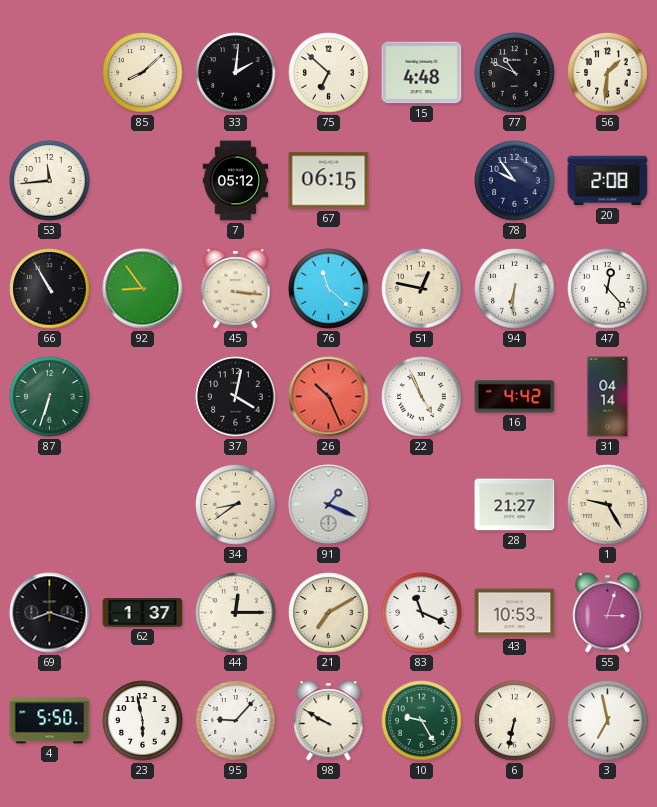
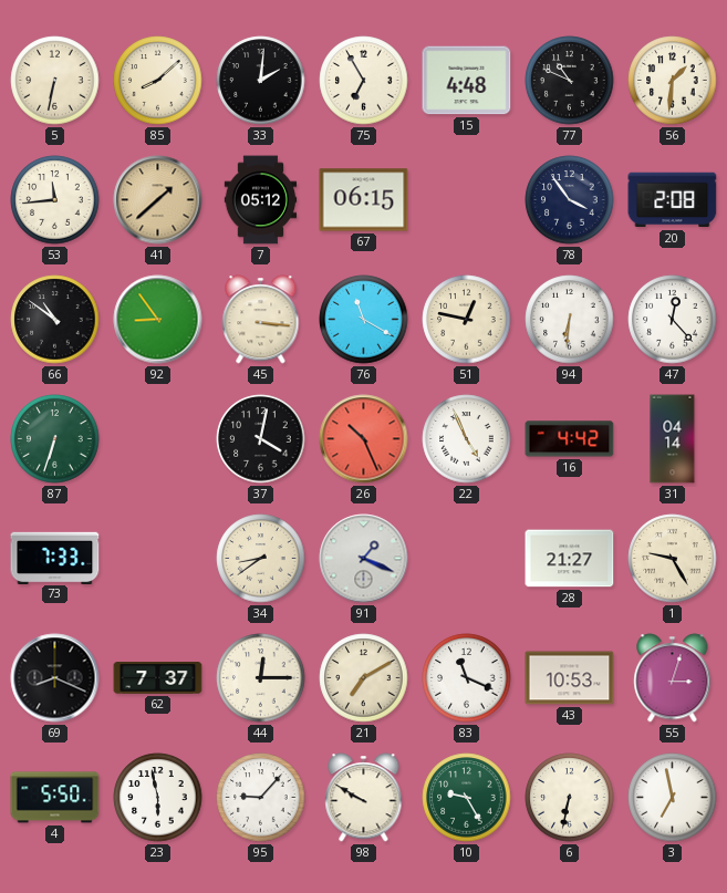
5: none -> 6:32 (55, 81)
75: 6:52 -> 6:55 (364, 81)
41: none -> 1:38 (158, 200)
78: 9:54 -> 3:54 (570, 200)
66: 10:55 -> 10:51 (55, 320)
76: 11:22 -> 11:20 (364, 320)
73: none -> 7:33 (55, 558)
69: 8:18 -> 8:19 (55, 678)
62: 1:37 -> 7:37 (158, 678)
